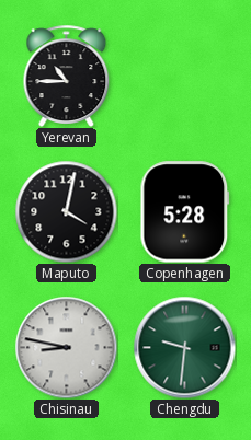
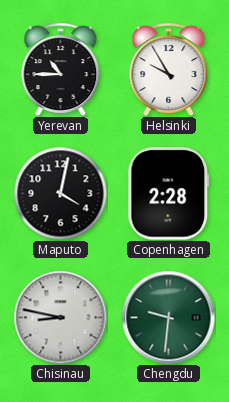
Helsinki: none -> 9:55 (169, 69)
Copenhagen: 5:28 -> 2:28 (169, 194)
